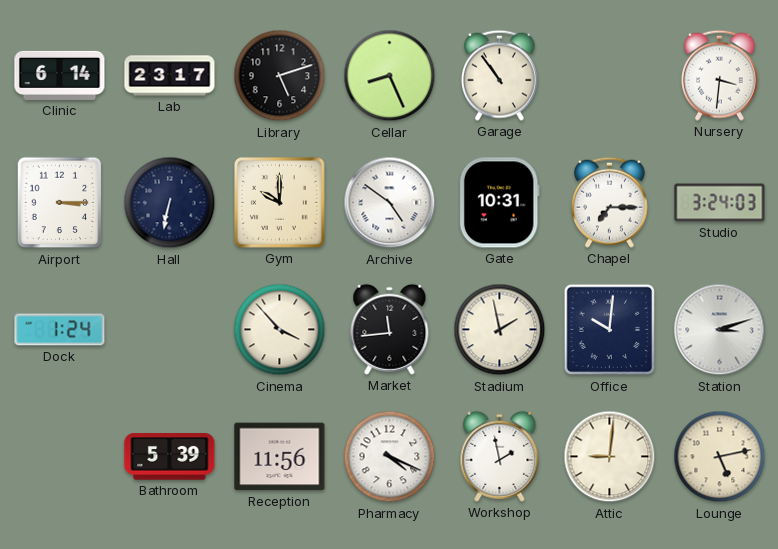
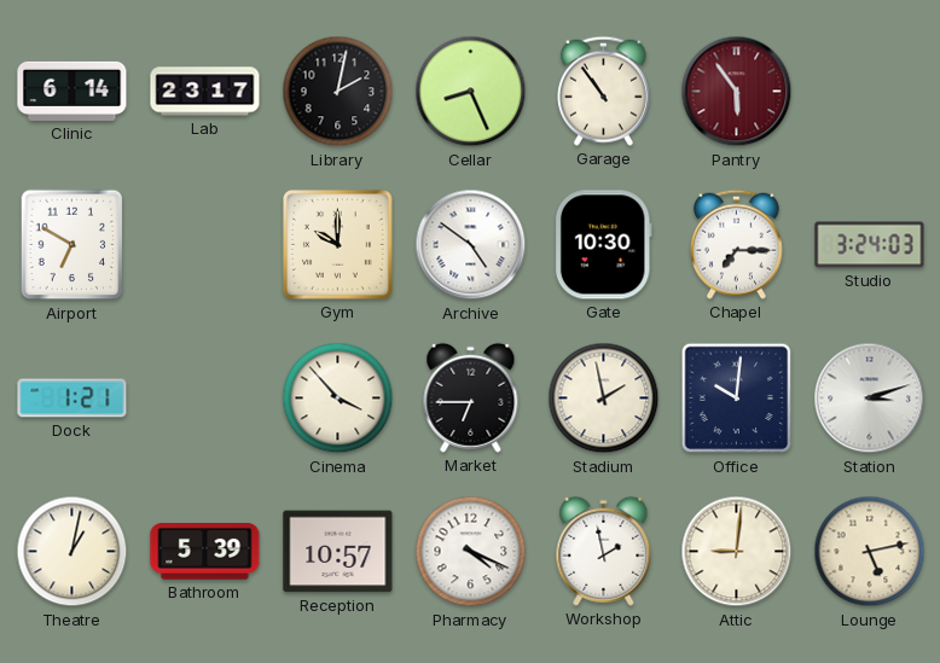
Library: 5:12 -> 2:02 (338, 92)
Pantry: none -> 5:54 (737, 92)
Nursery: 3:31 -> none (719, 75)
Airport: 3:15 -> 6:50 (72, 245)
Hall: 6:32 -> none (170, 203)
Gate: 10:31 -> 10:30 (603, 245)
Dock: 1:24 -> 1:21 (72, 399)
Market: 11:44 -> 6:45 (471, 397)
Theatre: none -> 1:02 (72, 552)
Reception: 11:56 -> 10:57 (338, 552)
